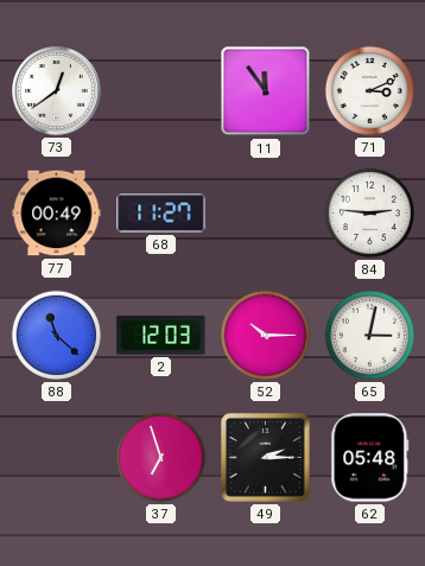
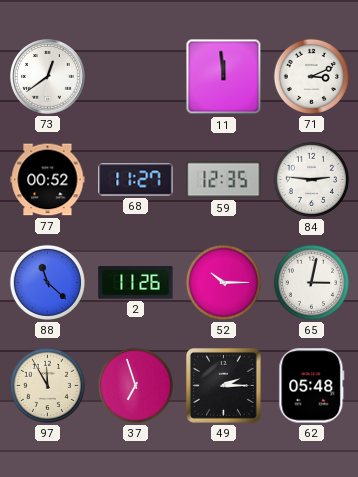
11: 11:54 -> 11:59 (224, 77)
77: 00:49 -> 00:52 (48, 180)
59: none -> 12:35 (224, 180)
2: 12:03 -> 11:26 (136, 283)
97: none -> 11:55 (47, 385)
